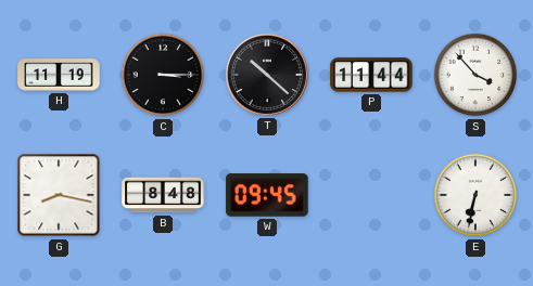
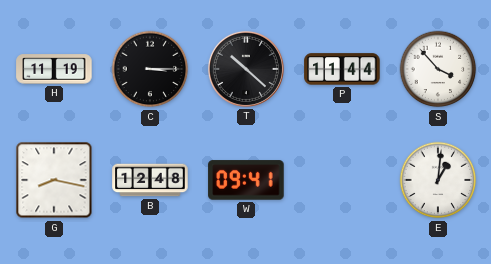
B: 8:48 -> 12:48 (150, 180)
W: 09:45 -> 09:41 (246, 180)
E: 6:32 -> 1:01 (438, 180)
